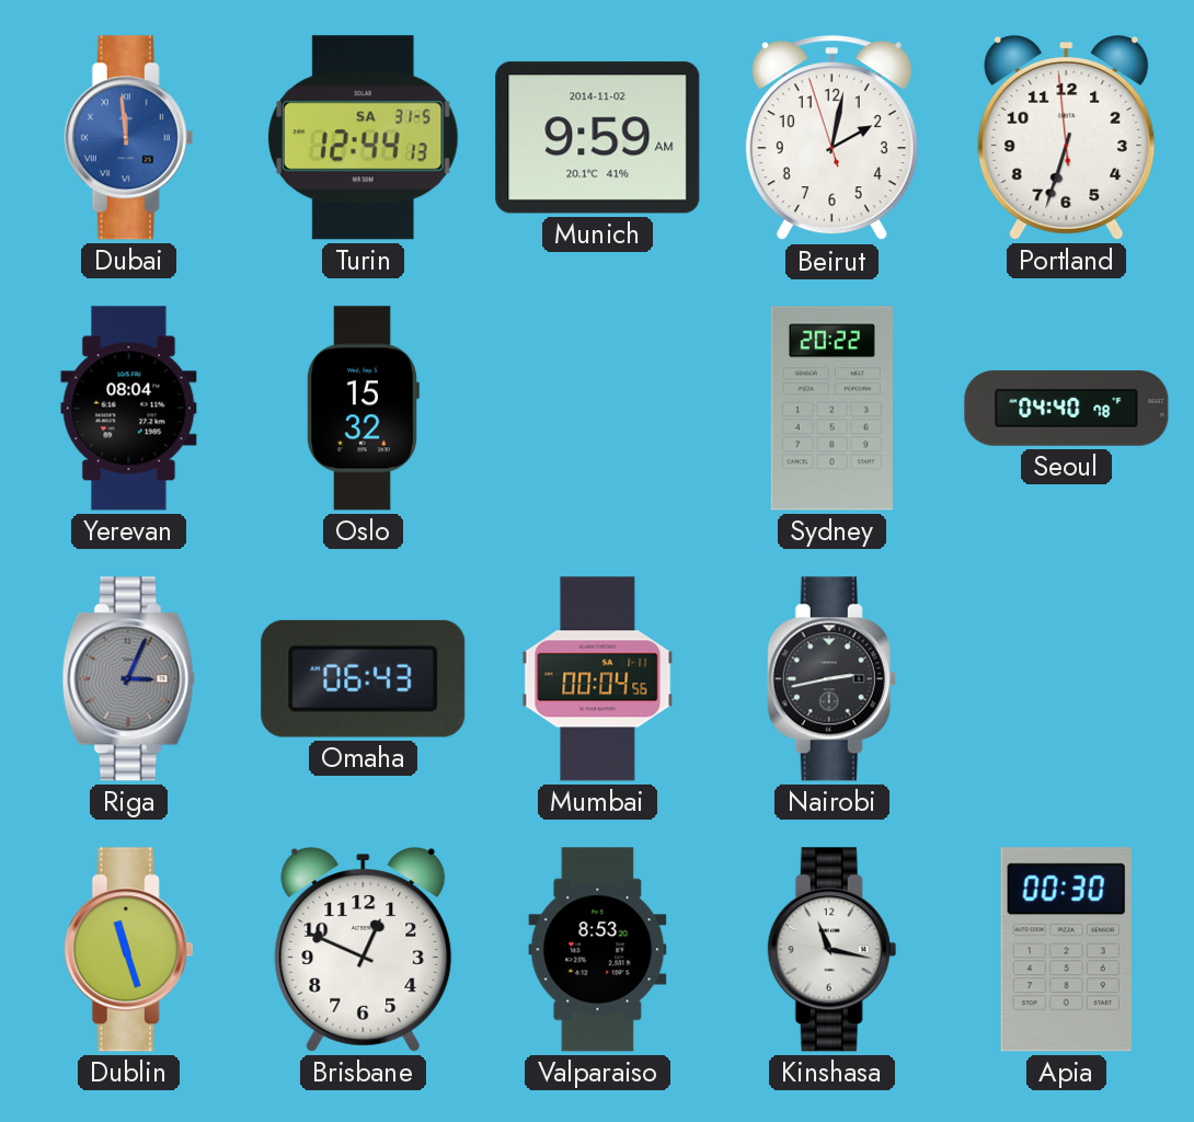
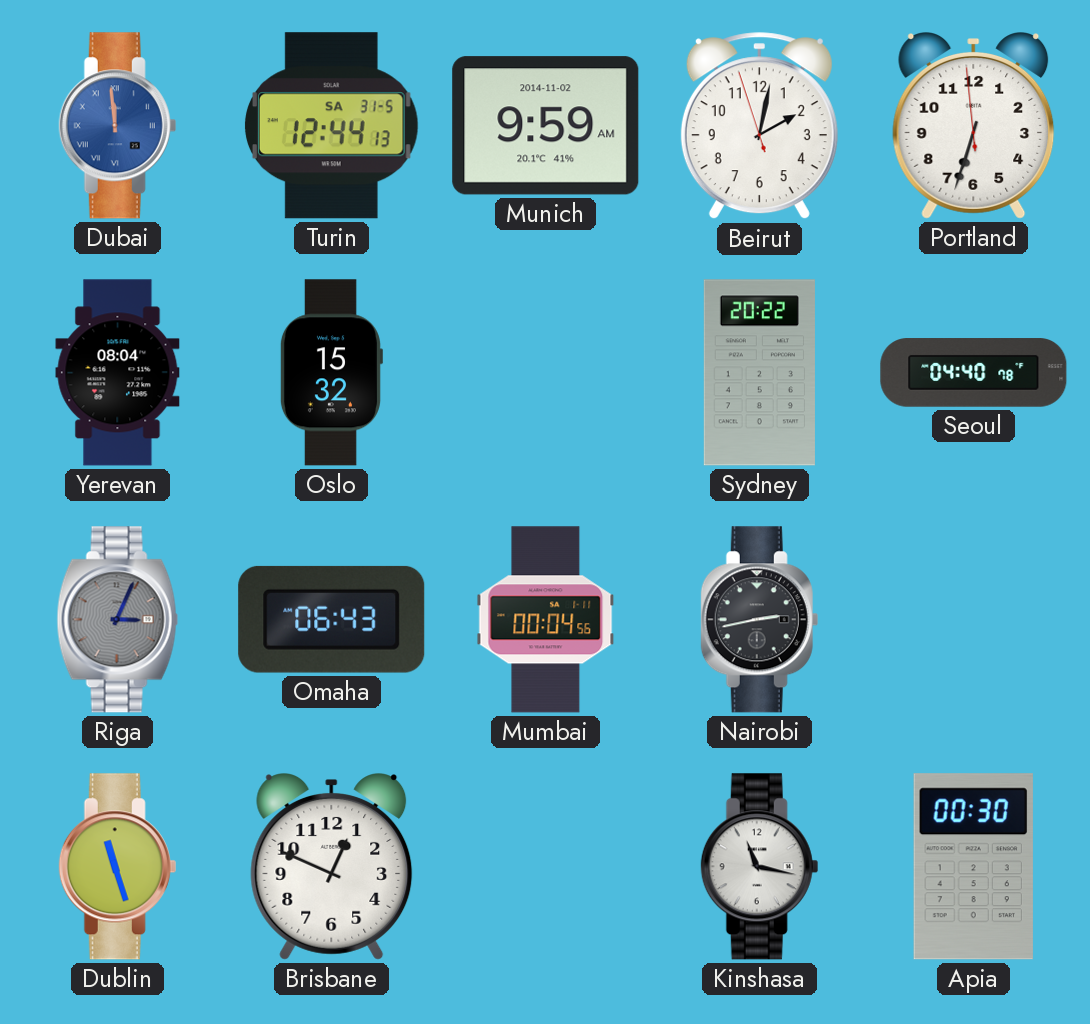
Valparaiso: 8:53 -> none (598, 950)
